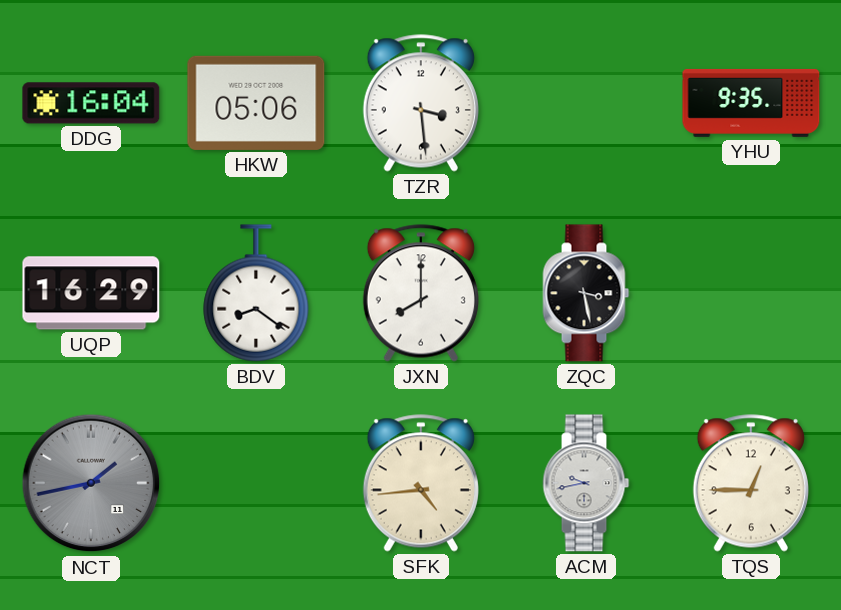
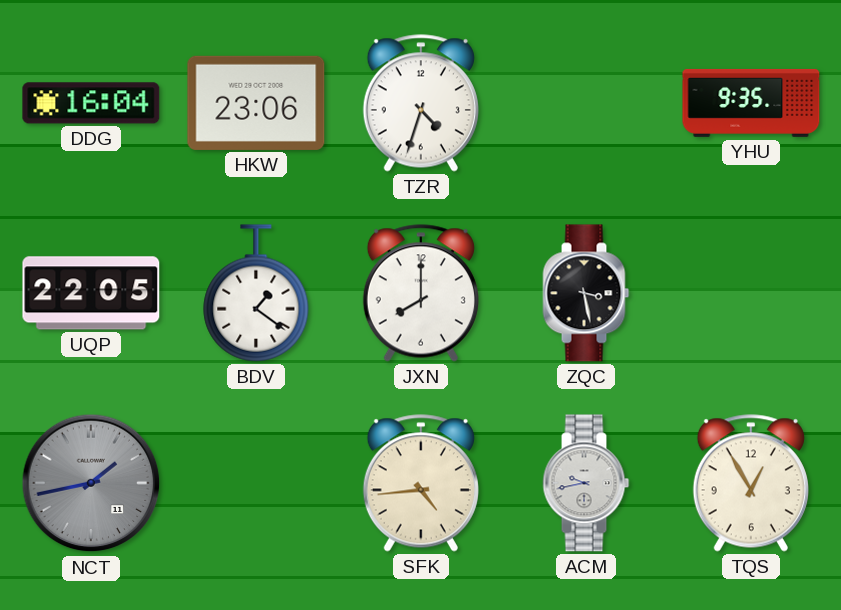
HKW: 05:06 -> 23:06 (256, 103)
TZR: 3:29 -> 4:33 (421, 103)
UQP: 16:29 -> 22:05 (91, 293)
BDV: 8:21 -> 1:21 (256, 293)
TQS: 12:45 -> 12:55 (751, 483)
